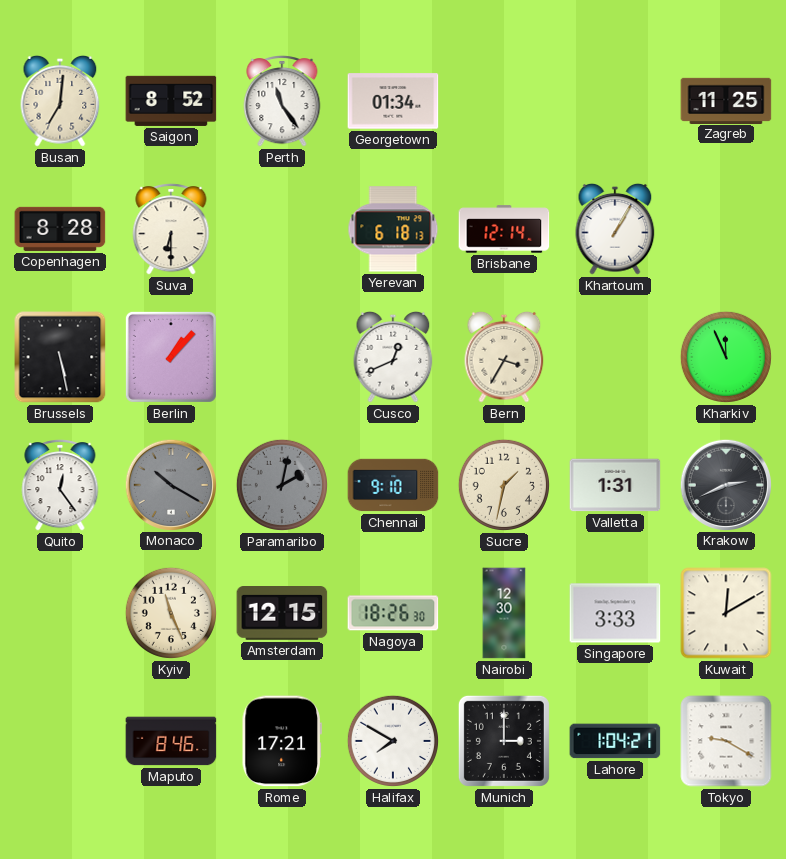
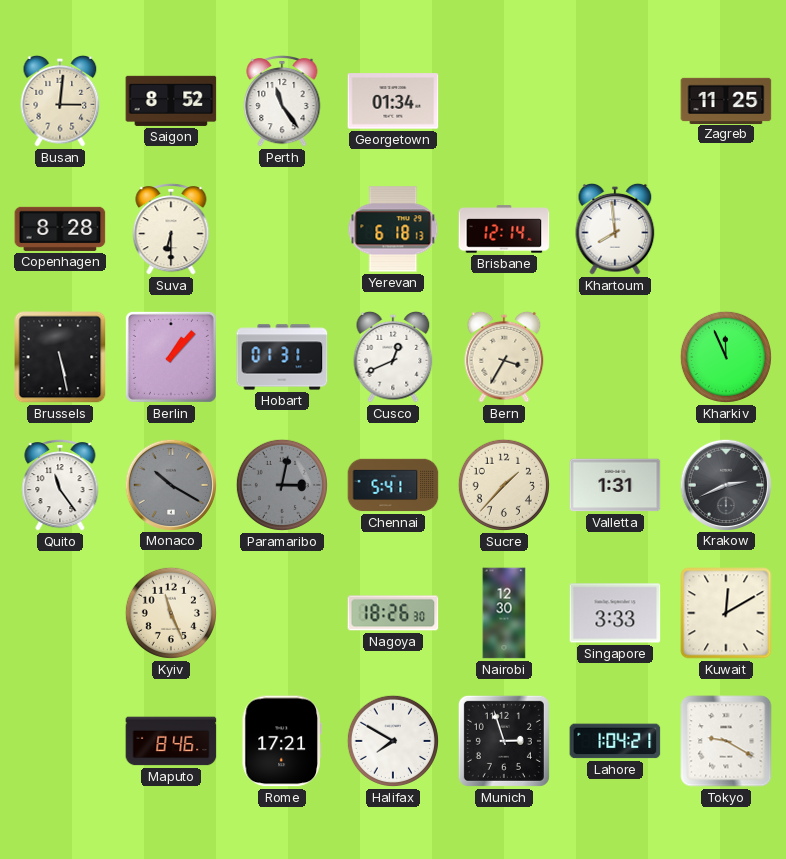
Busan: 7:01 -> 3:01 (60, 101)
Khartoum: 1:05 -> 7:59 (615, 229)
Hobart: none -> 01:31 (282, 357)
Quito: 12:24 -> 11:24 (60, 485)
Paramaribo: 2:02 -> 3:02 (282, 485)
Chennai: 9:10 -> 5:41 (393, 485)
Sucre: 1:32 -> 1:37 (504, 485)
Amsterdam: 12:15 -> none (282, 614)
Munich: 3:00 -> 2:57 (504, 741)
